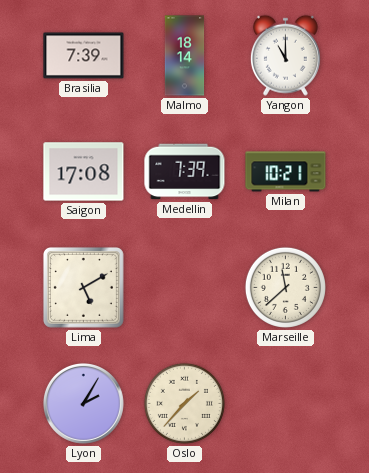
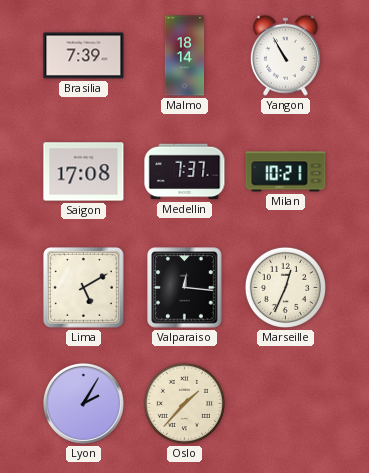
Yangon: 11:00 -> 10:55 (285, 55)
Medellin: 7:39 -> 7:37 (185, 172)
Valparaiso: none -> 12:16 (185, 288)
Marseille: 11:38 -> 12:34 (285, 287)
